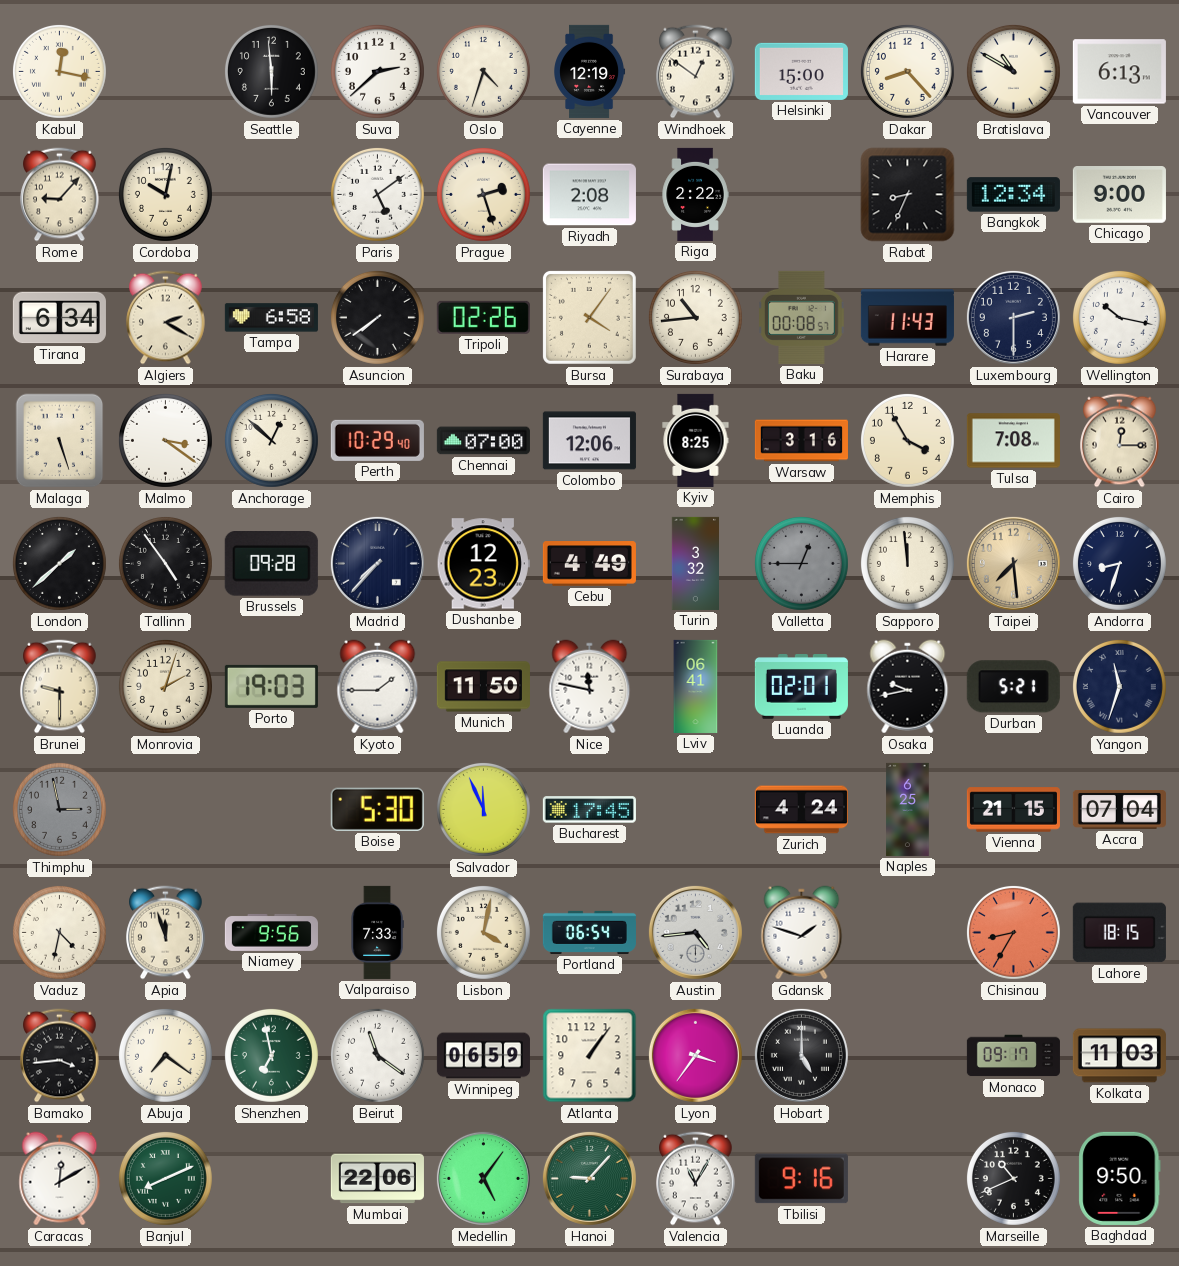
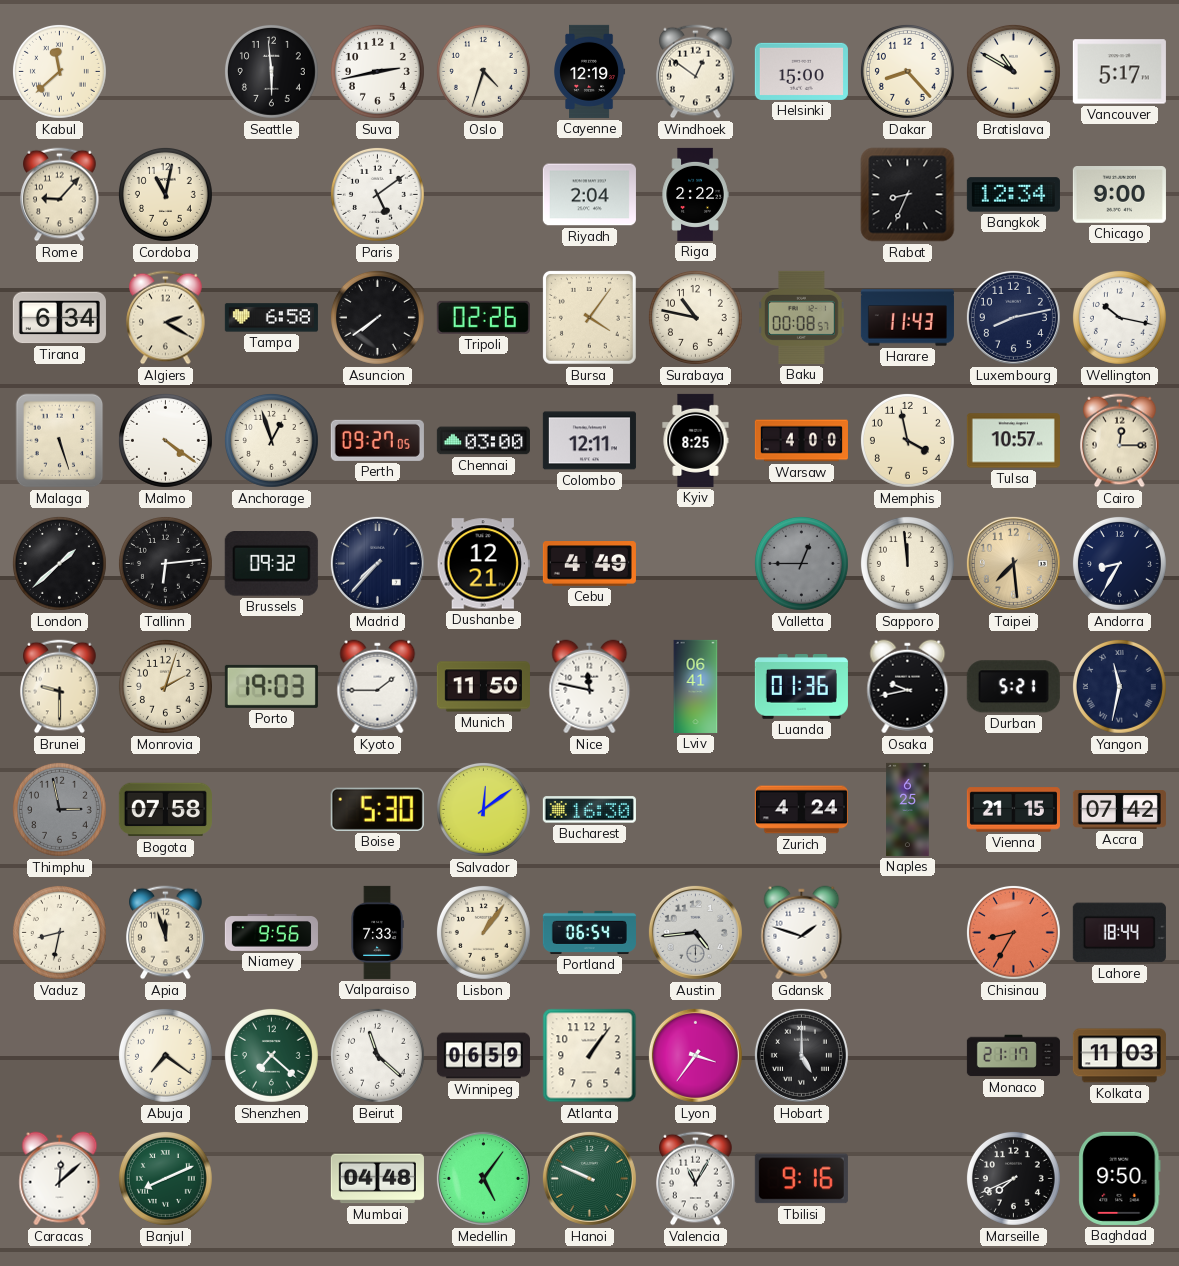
Kabul: 12:17 -> 11:38 (59, 71)
Suva: 2:38 -> 2:43 (377, 71)
Vancouver: 6:13 -> 5:17 (1119, 72)
Cordoba: 10:02 -> 11:02 (165, 194)
Prague: 2:27 -> none (483, 194)
Riyadh: 2:08 -> 2:04 (589, 195)
Surabaya: 10:44 -> 10:47 (695, 317)
Luxembourg: 2:30 -> 8:13 (1013, 317)
Malmo: 3:21 -> 4:21 (165, 440)
Anchorage: 12:52 -> 12:57 (271, 440)
Perth: 10:29 -> 09:27 (377, 440)
Chennai: 07:00 -> 03:00 (483, 441)
Colombo: 12:06 -> 12:11 (589, 441)
Warsaw: 3:16 -> 4:00 (801, 441)
Memphis: 3:55 -> 3:58 (907, 440)
Tulsa: 7:08 -> 10:57 (1013, 441)
Tallinn: 4:54 -> 6:14 (165, 563)
Brussels: 09:28 -> 09:32 (271, 564)
Dushanbe: 12:23 -> 12:21 (483, 564)
Turin: 3:32 -> none (695, 563)
Andorra: 8:33 -> 8:35 (1119, 563)
Luanda: 02:01 -> 01:36 (801, 687)
Yangon: 11:33 -> 11:32 (1119, 686)
Bogota: none -> 07:58 (165, 810)
Salvador: 11:56 -> 12:09 (483, 809)
Bucharest: 17:45 -> 16:30 (589, 810)
Accra: 07:04 -> 07:42 (1119, 810)
Vaduz: 4:32 -> 8:32 (59, 932)
Lisbon: 4:02 -> 1:06 (483, 932)
Lahore: 18:15 -> 18:44 (1119, 933)
Bamako: 3:44 -> none (60, 1056)
Shenzhen: 6:58 -> 7:22 (271, 1055)
Beirut: 11:21 -> 11:22 (377, 1055)
Monaco: 09:17 -> 21:17 (1013, 1056)
Caracas: 12:10 -> 12:08 (60, 1179)
Mumbai: 22:06 -> 04:48 (377, 1179)
Hanoi: 9:07 -> 9:49 (589, 1178)
Marseille: 10:41 -> 7:41 (1013, 1178)
